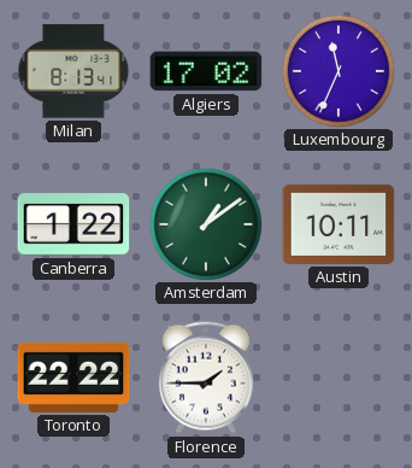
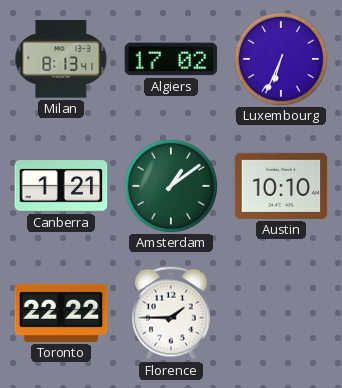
Luxembourg: 11:34 -> 6:34 (280, 58)
Canberra: 1:22 -> 1:21 (61, 186)
Austin: 10:11 -> 10:10 (281, 186)
